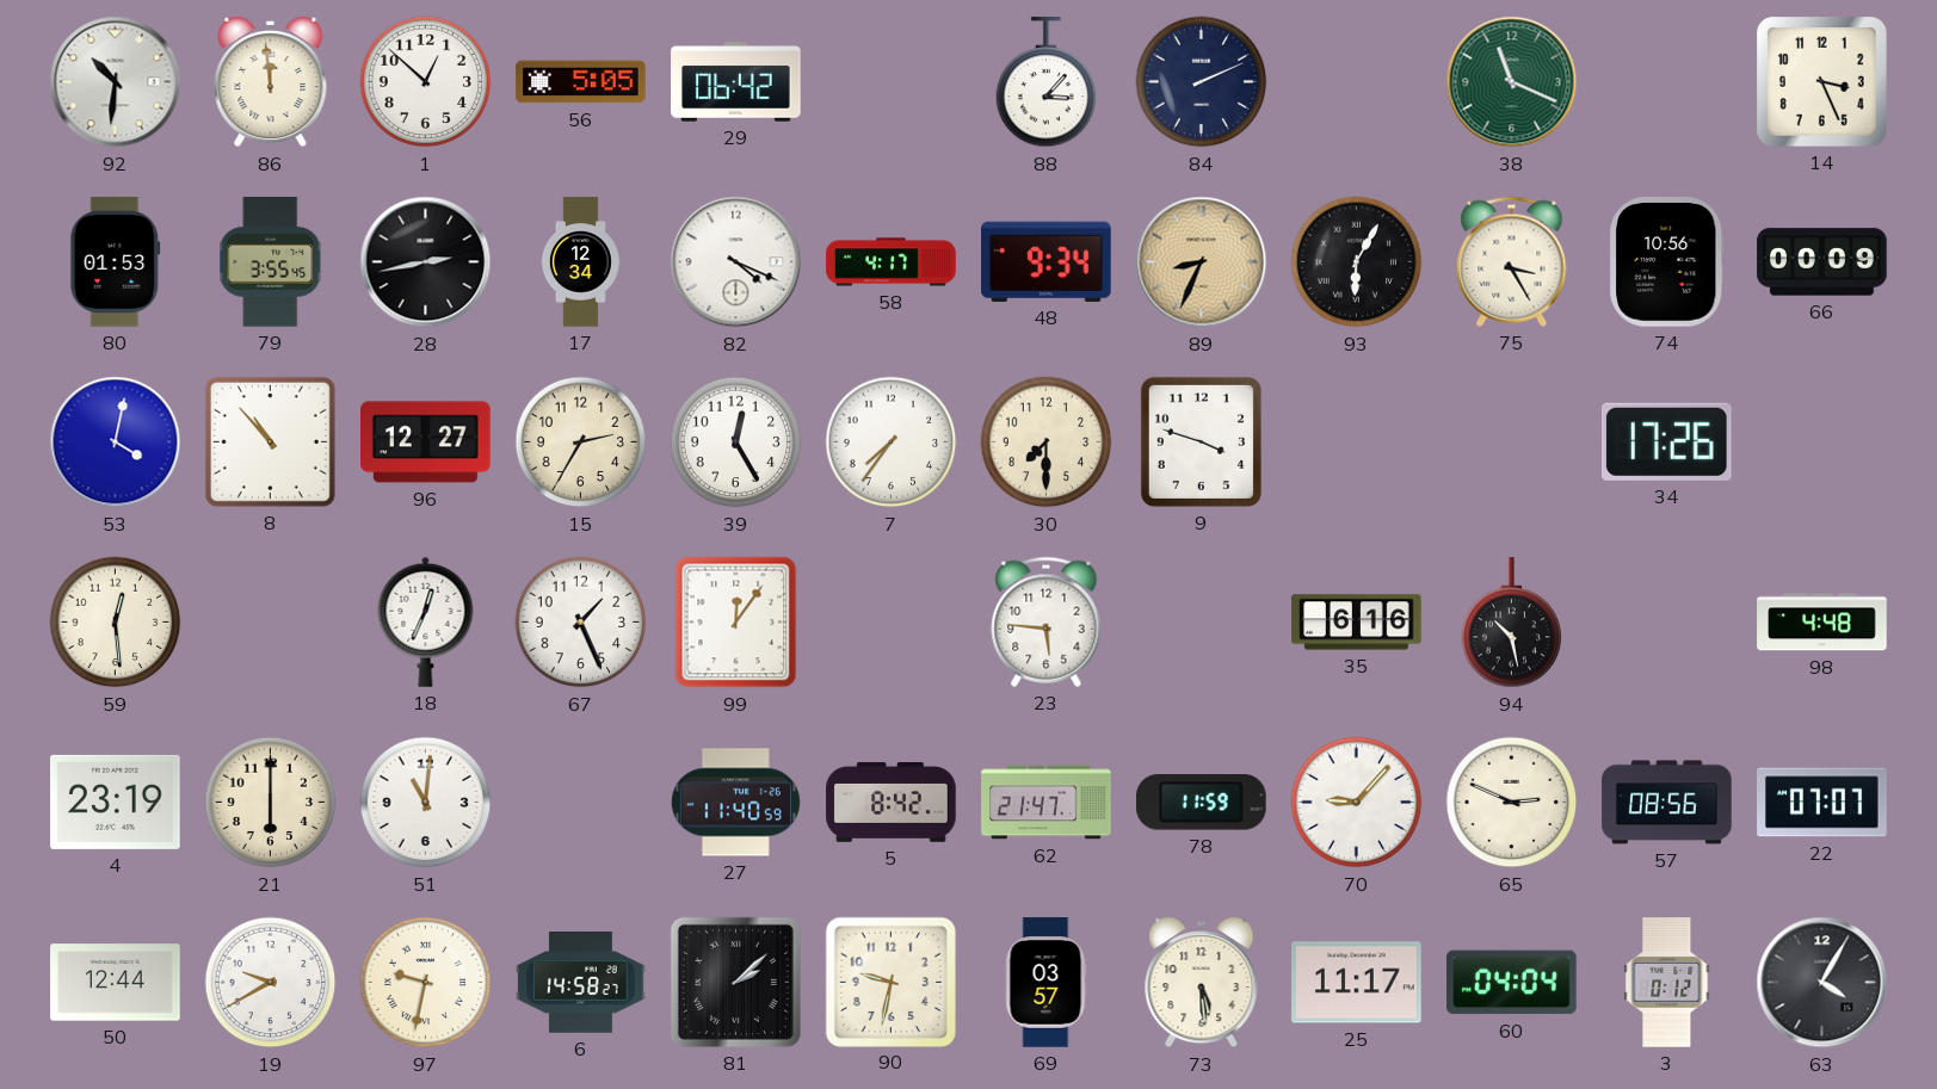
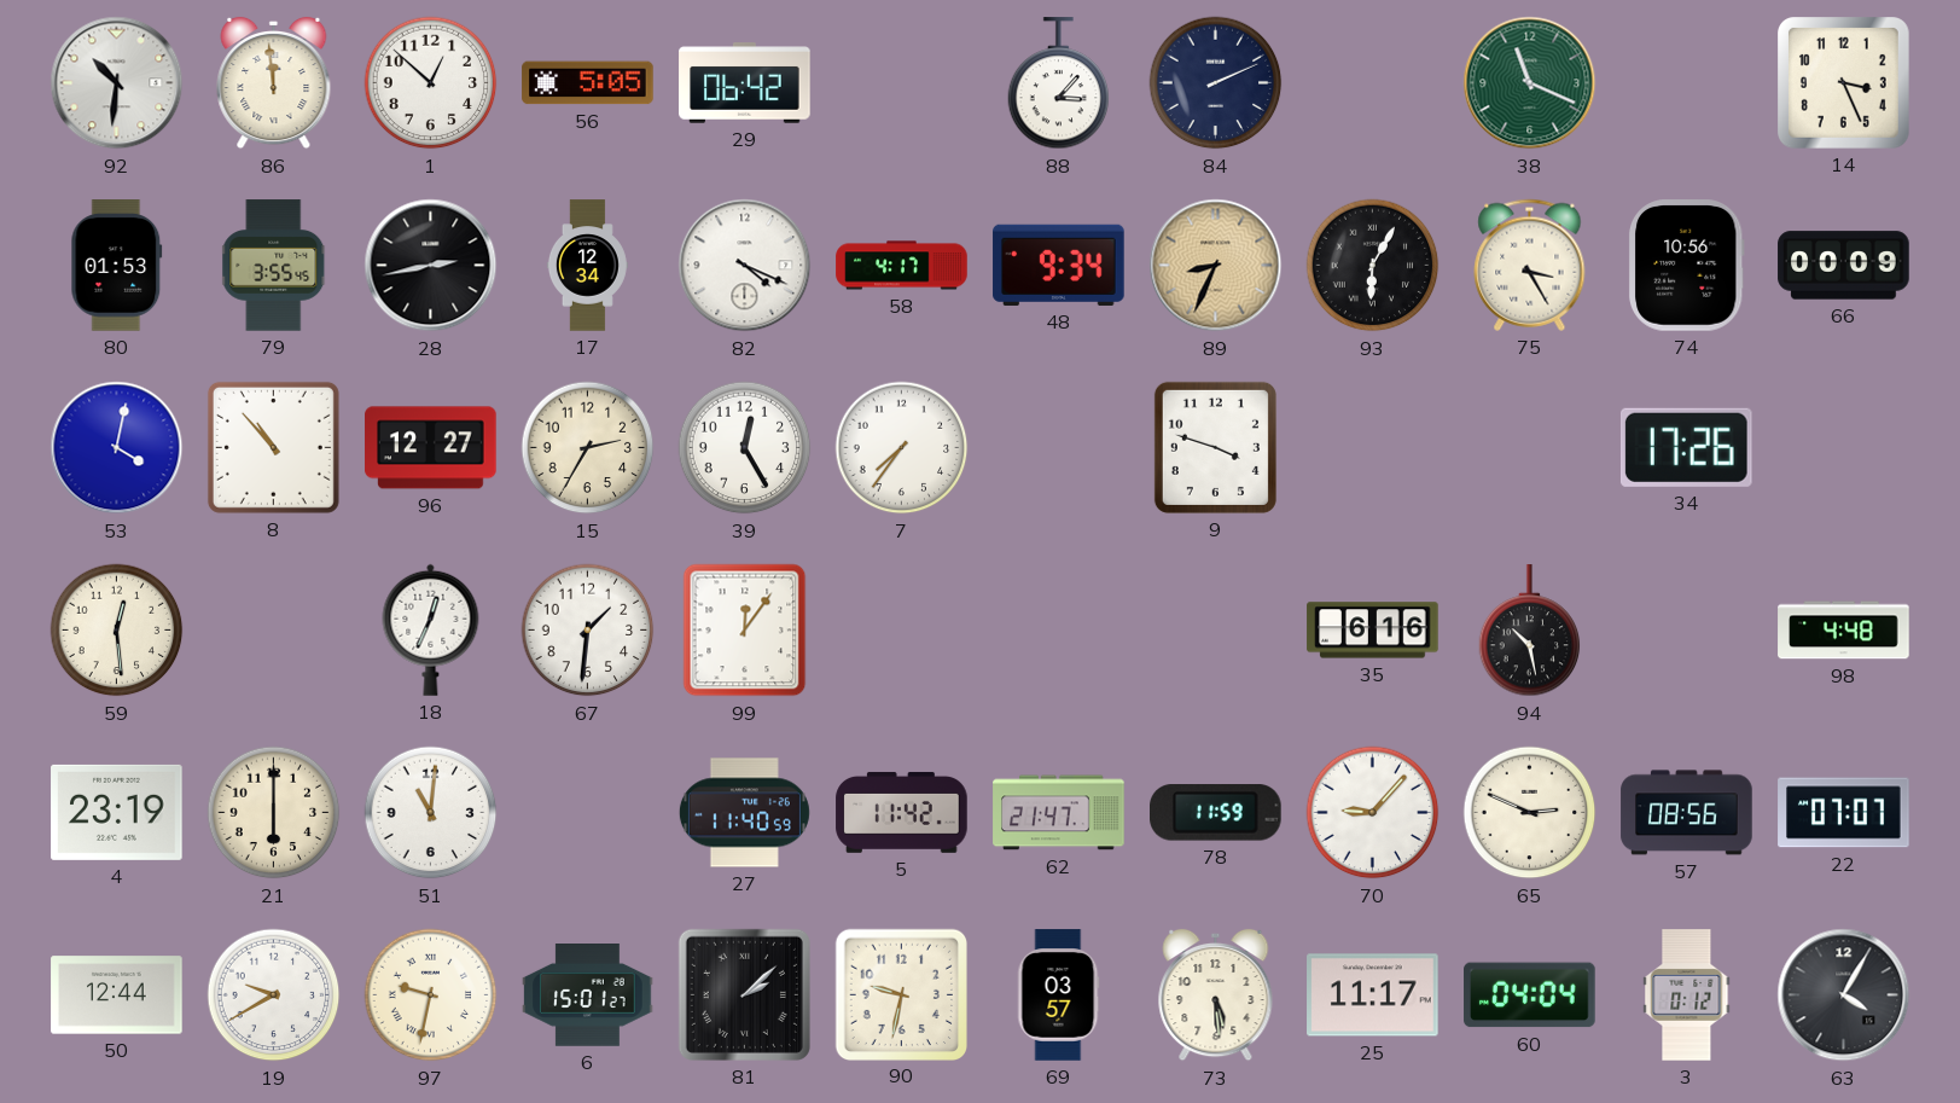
30: 7:30 -> none (1047, 443)
67: 1:26 -> 1:31 (588, 631)
23: 5:46 -> none (1047, 621)
5: 8:42 -> 11:42 (902, 813)
6: 14:58 -> 15:01 (588, 995)
